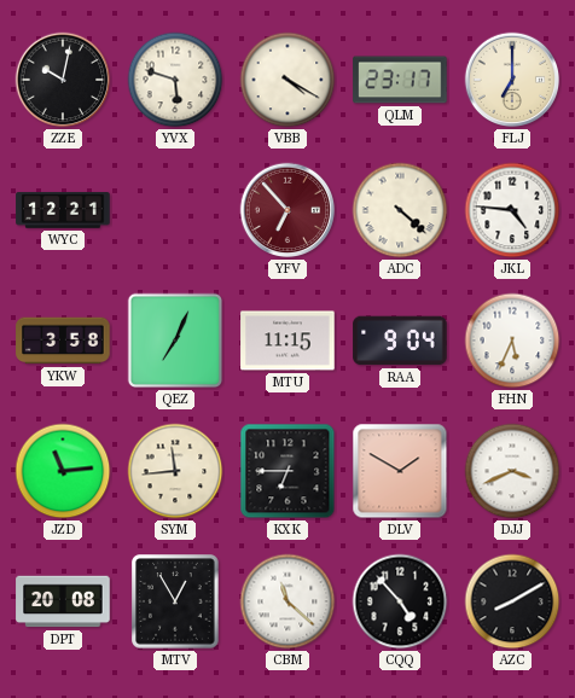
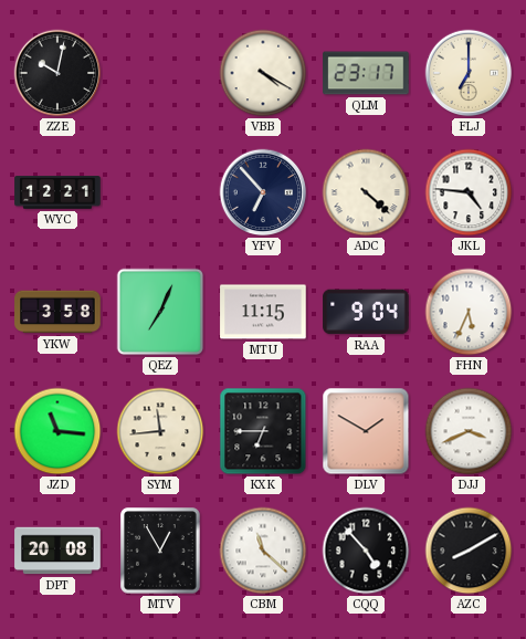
YVX: 5:48 -> none (175, 80)
YFV dial: burgundy -> navy (263, 192)
JZD: 11:14 -> 11:16 (57, 431)
